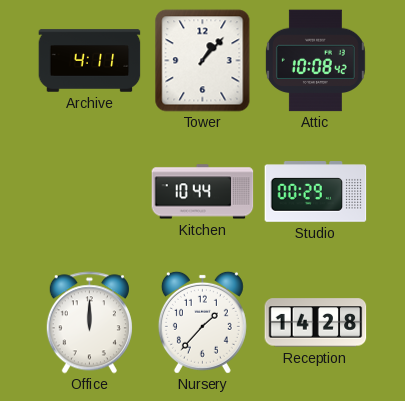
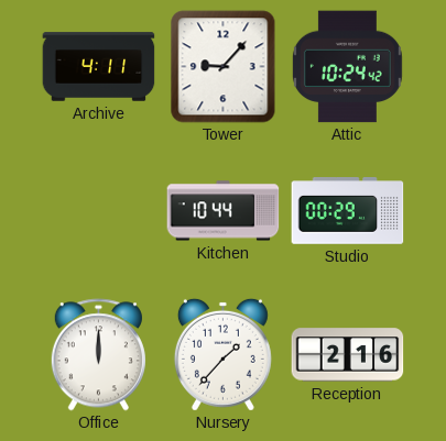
Tower: 1:07 -> 9:07 (224, 67)
Attic: 10:08 -> 10:24 (347, 67)
Reception: 14:28 -> 2:16 (348, 355)
